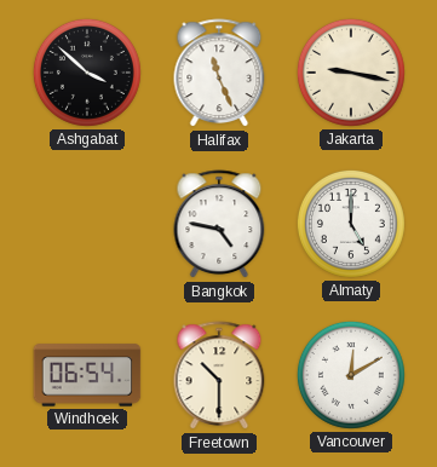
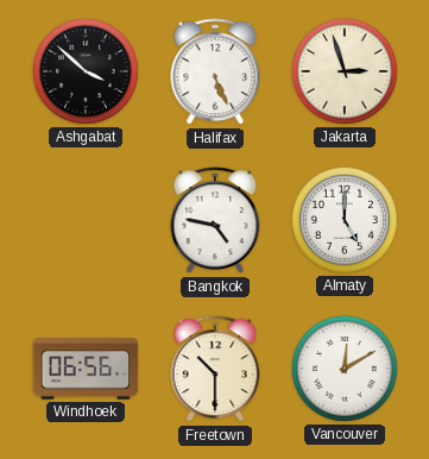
Halifax: 11:26 -> 5:26 (215, 73)
Jakarta: 9:17 -> 2:57 (345, 71)
Windhoek: 06:54 -> 06:56 (86, 369)
